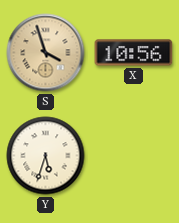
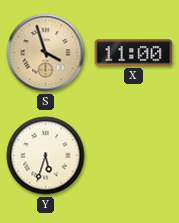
X: 10:56 -> 11:00 (134, 53)
